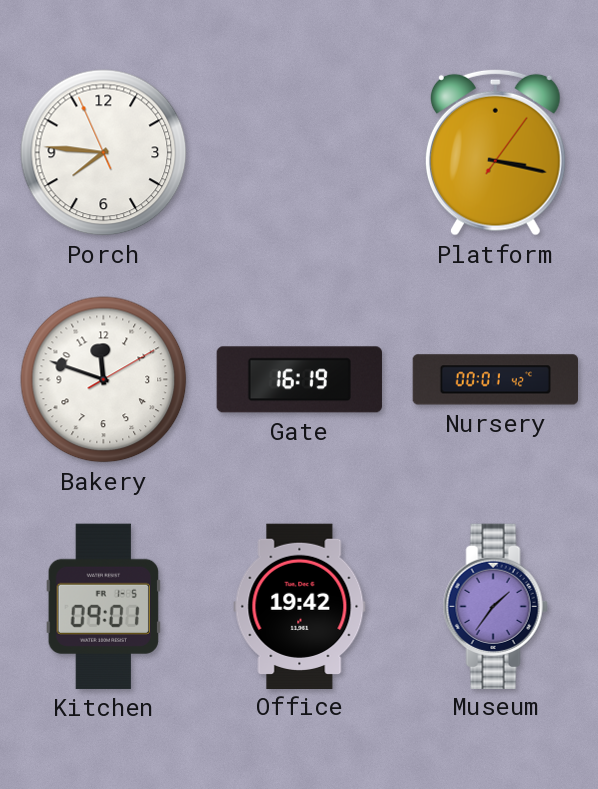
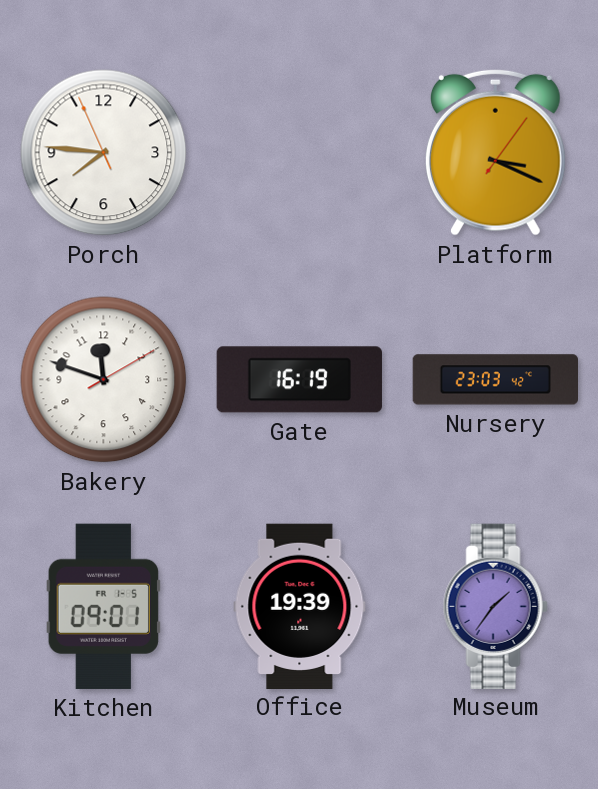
Platform: 3:17 -> 3:19 (495, 152)
Nursery: 00:01 -> 23:03 (495, 380)
Office: 19:42 -> 19:39 (300, 606)
